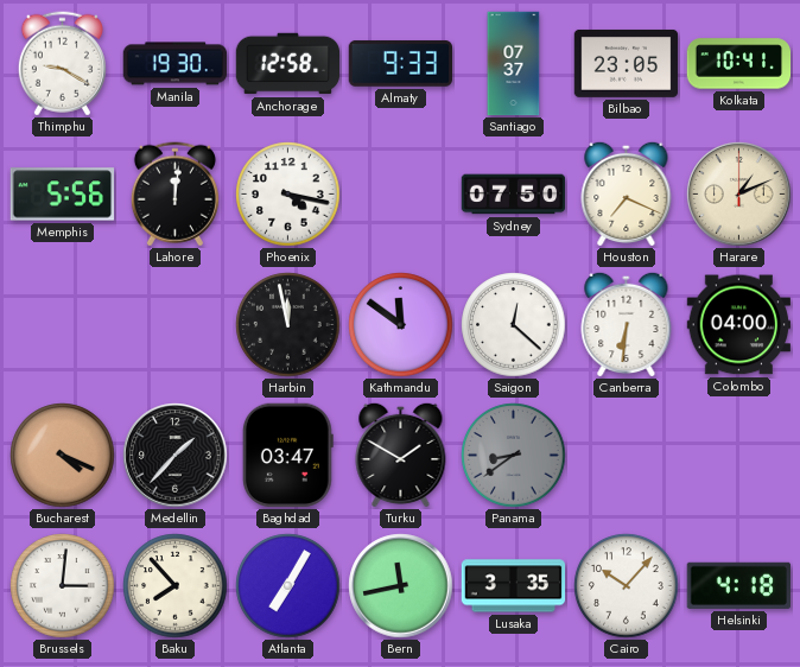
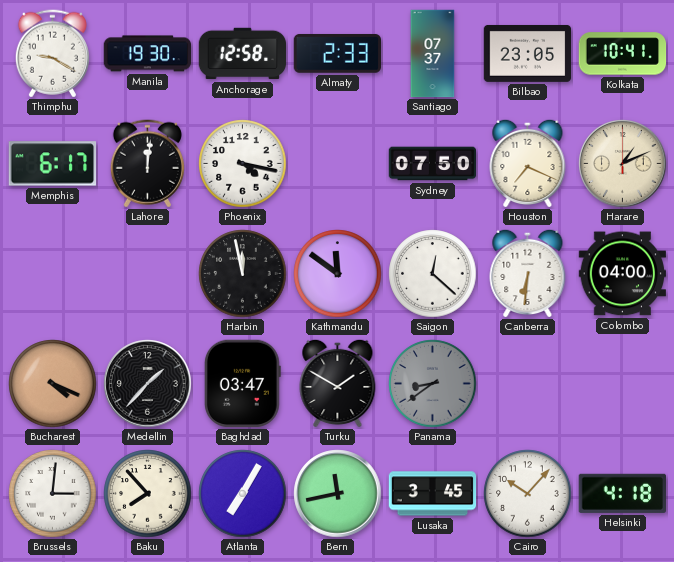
Almaty: 9:33 -> 2:33 (337, 54)
Memphis: 5:56 -> 6:17 (53, 164)
Lusaka: 3:35 -> 3:45 (433, 494)
